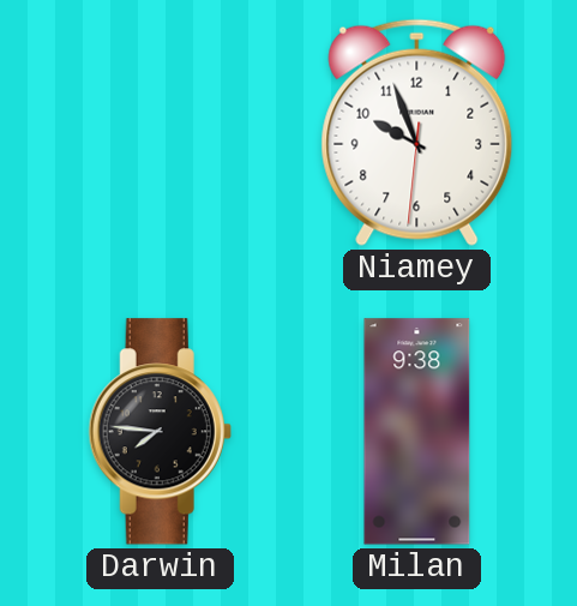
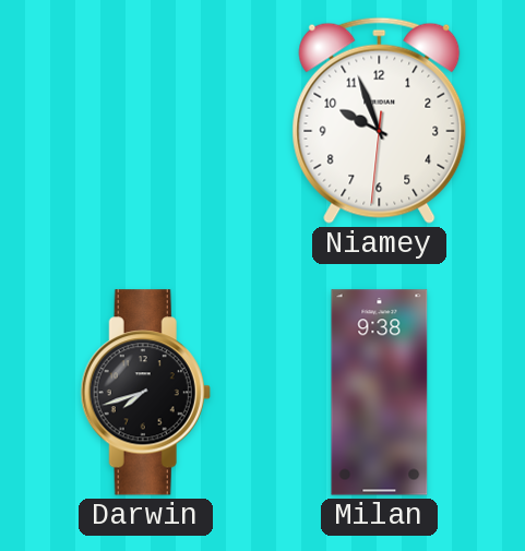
Darwin: 7:46 -> 7:42 (145, 393)
